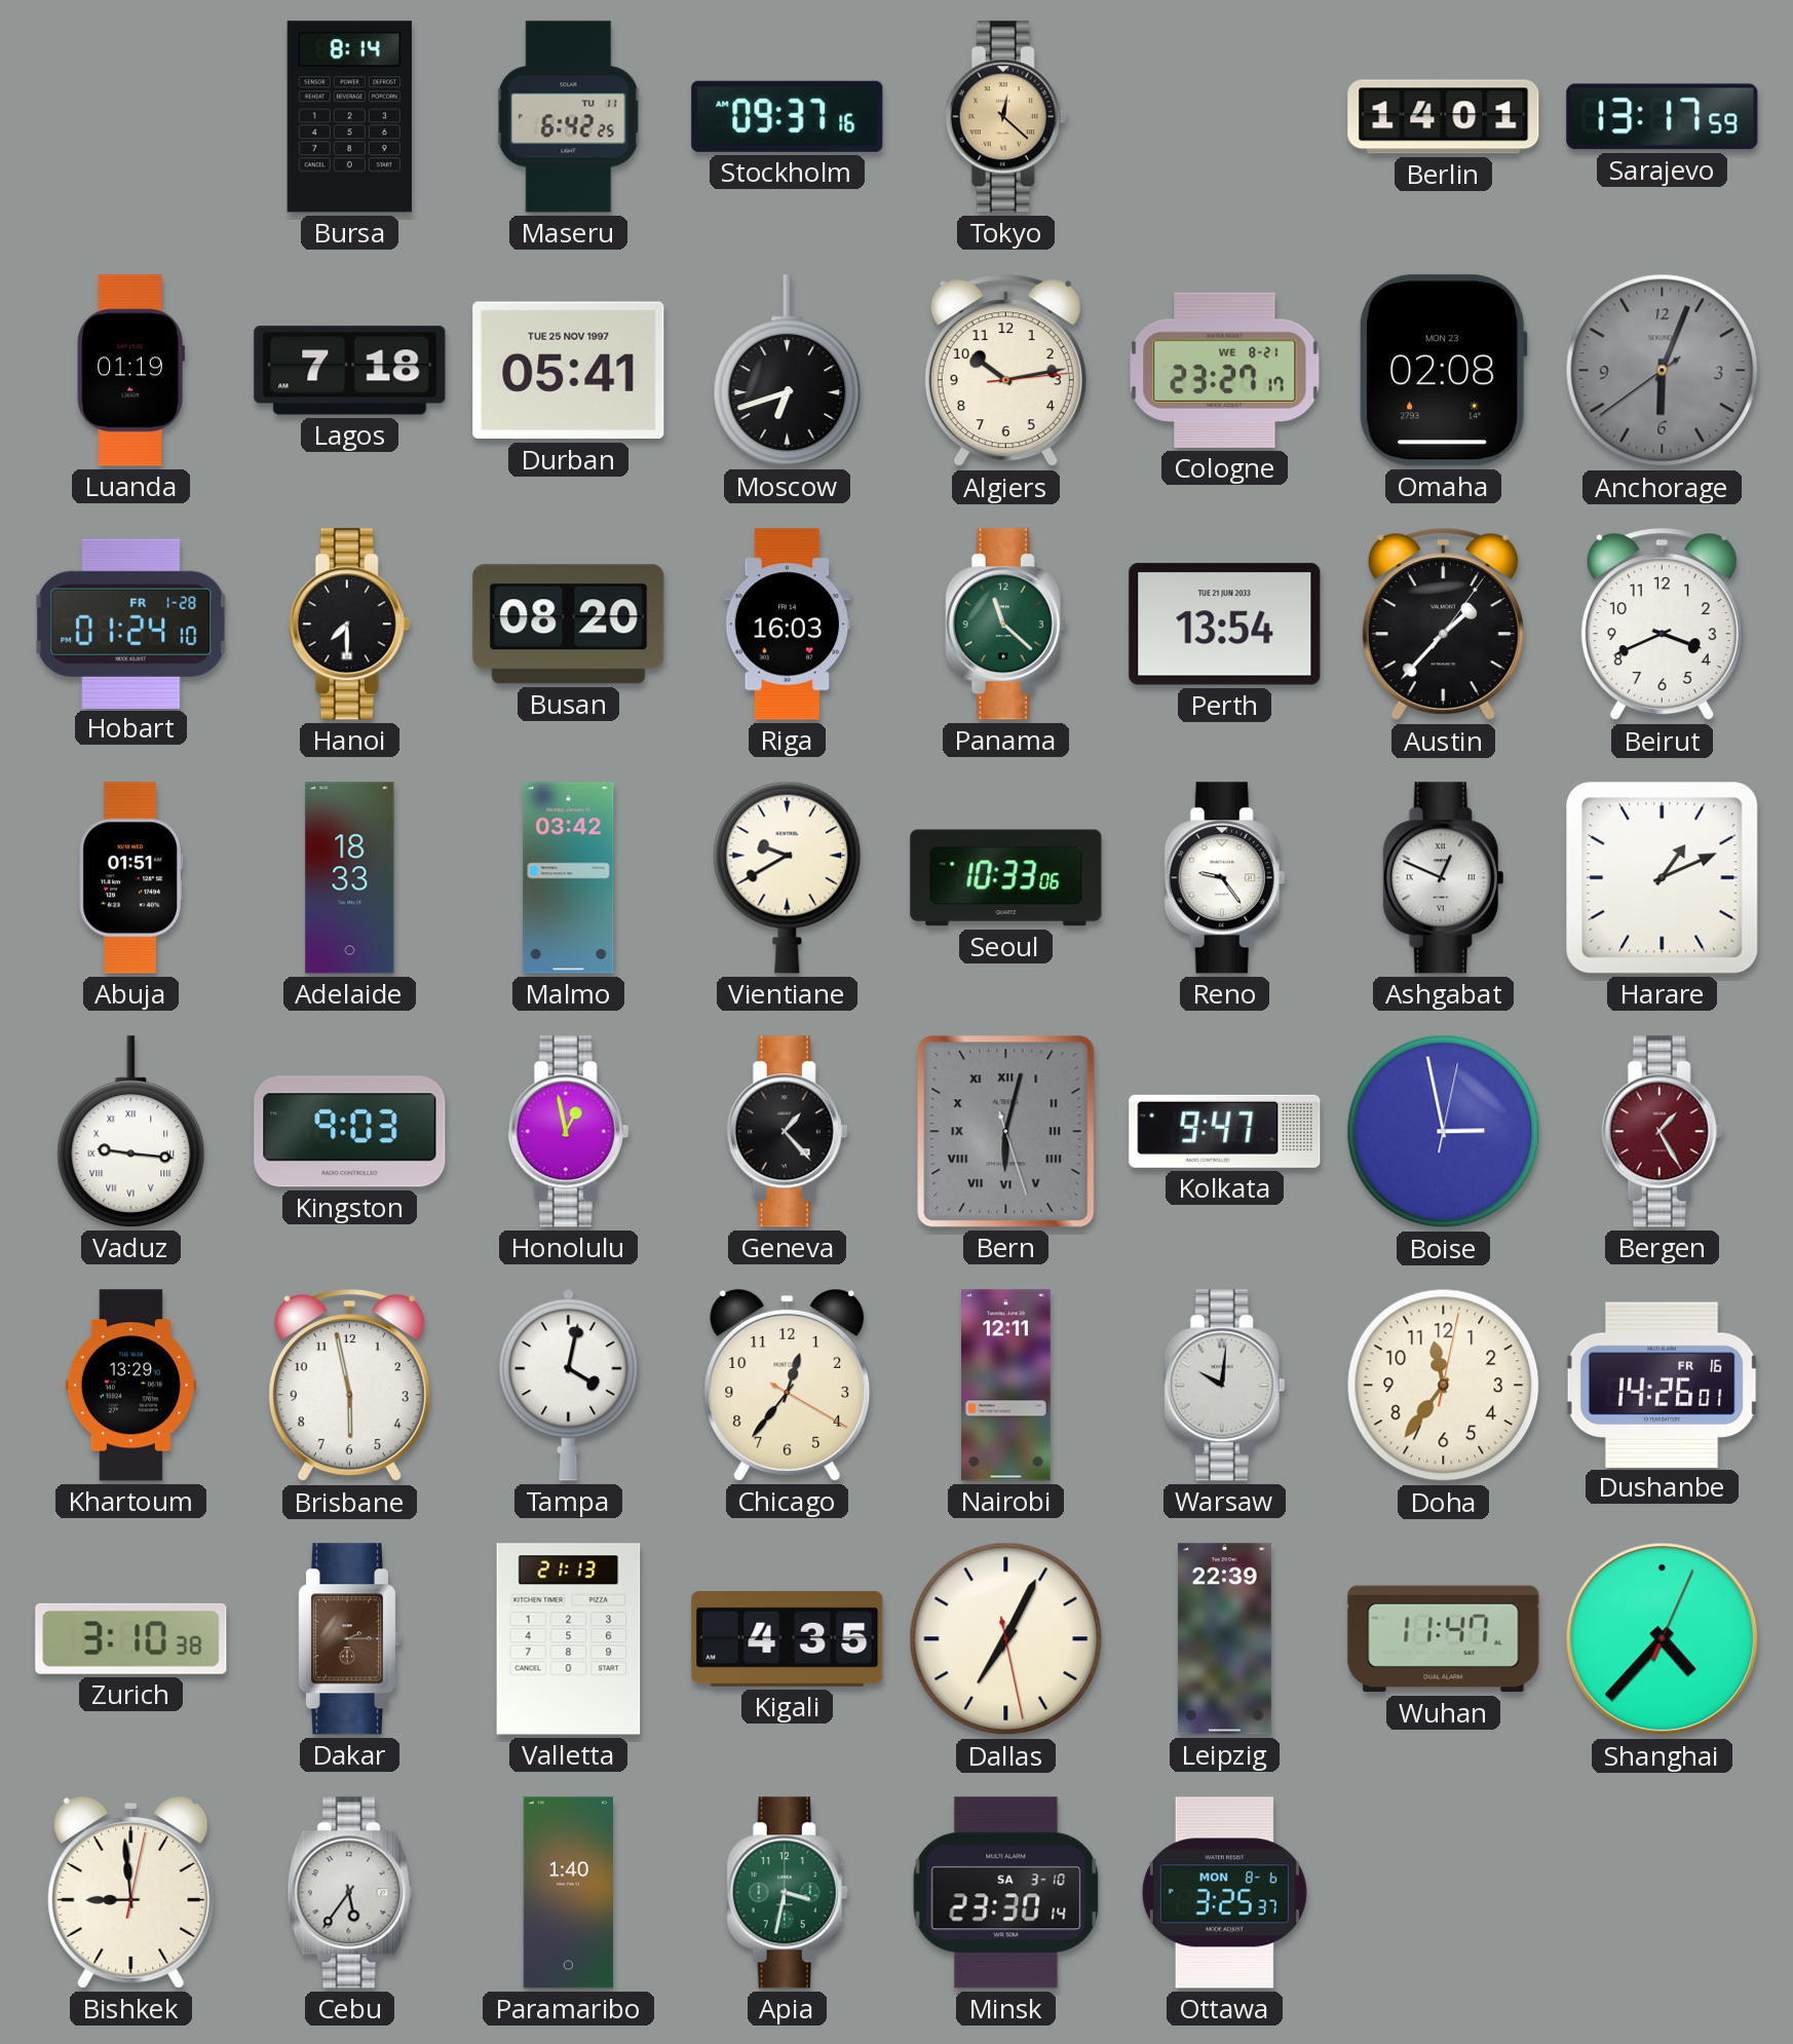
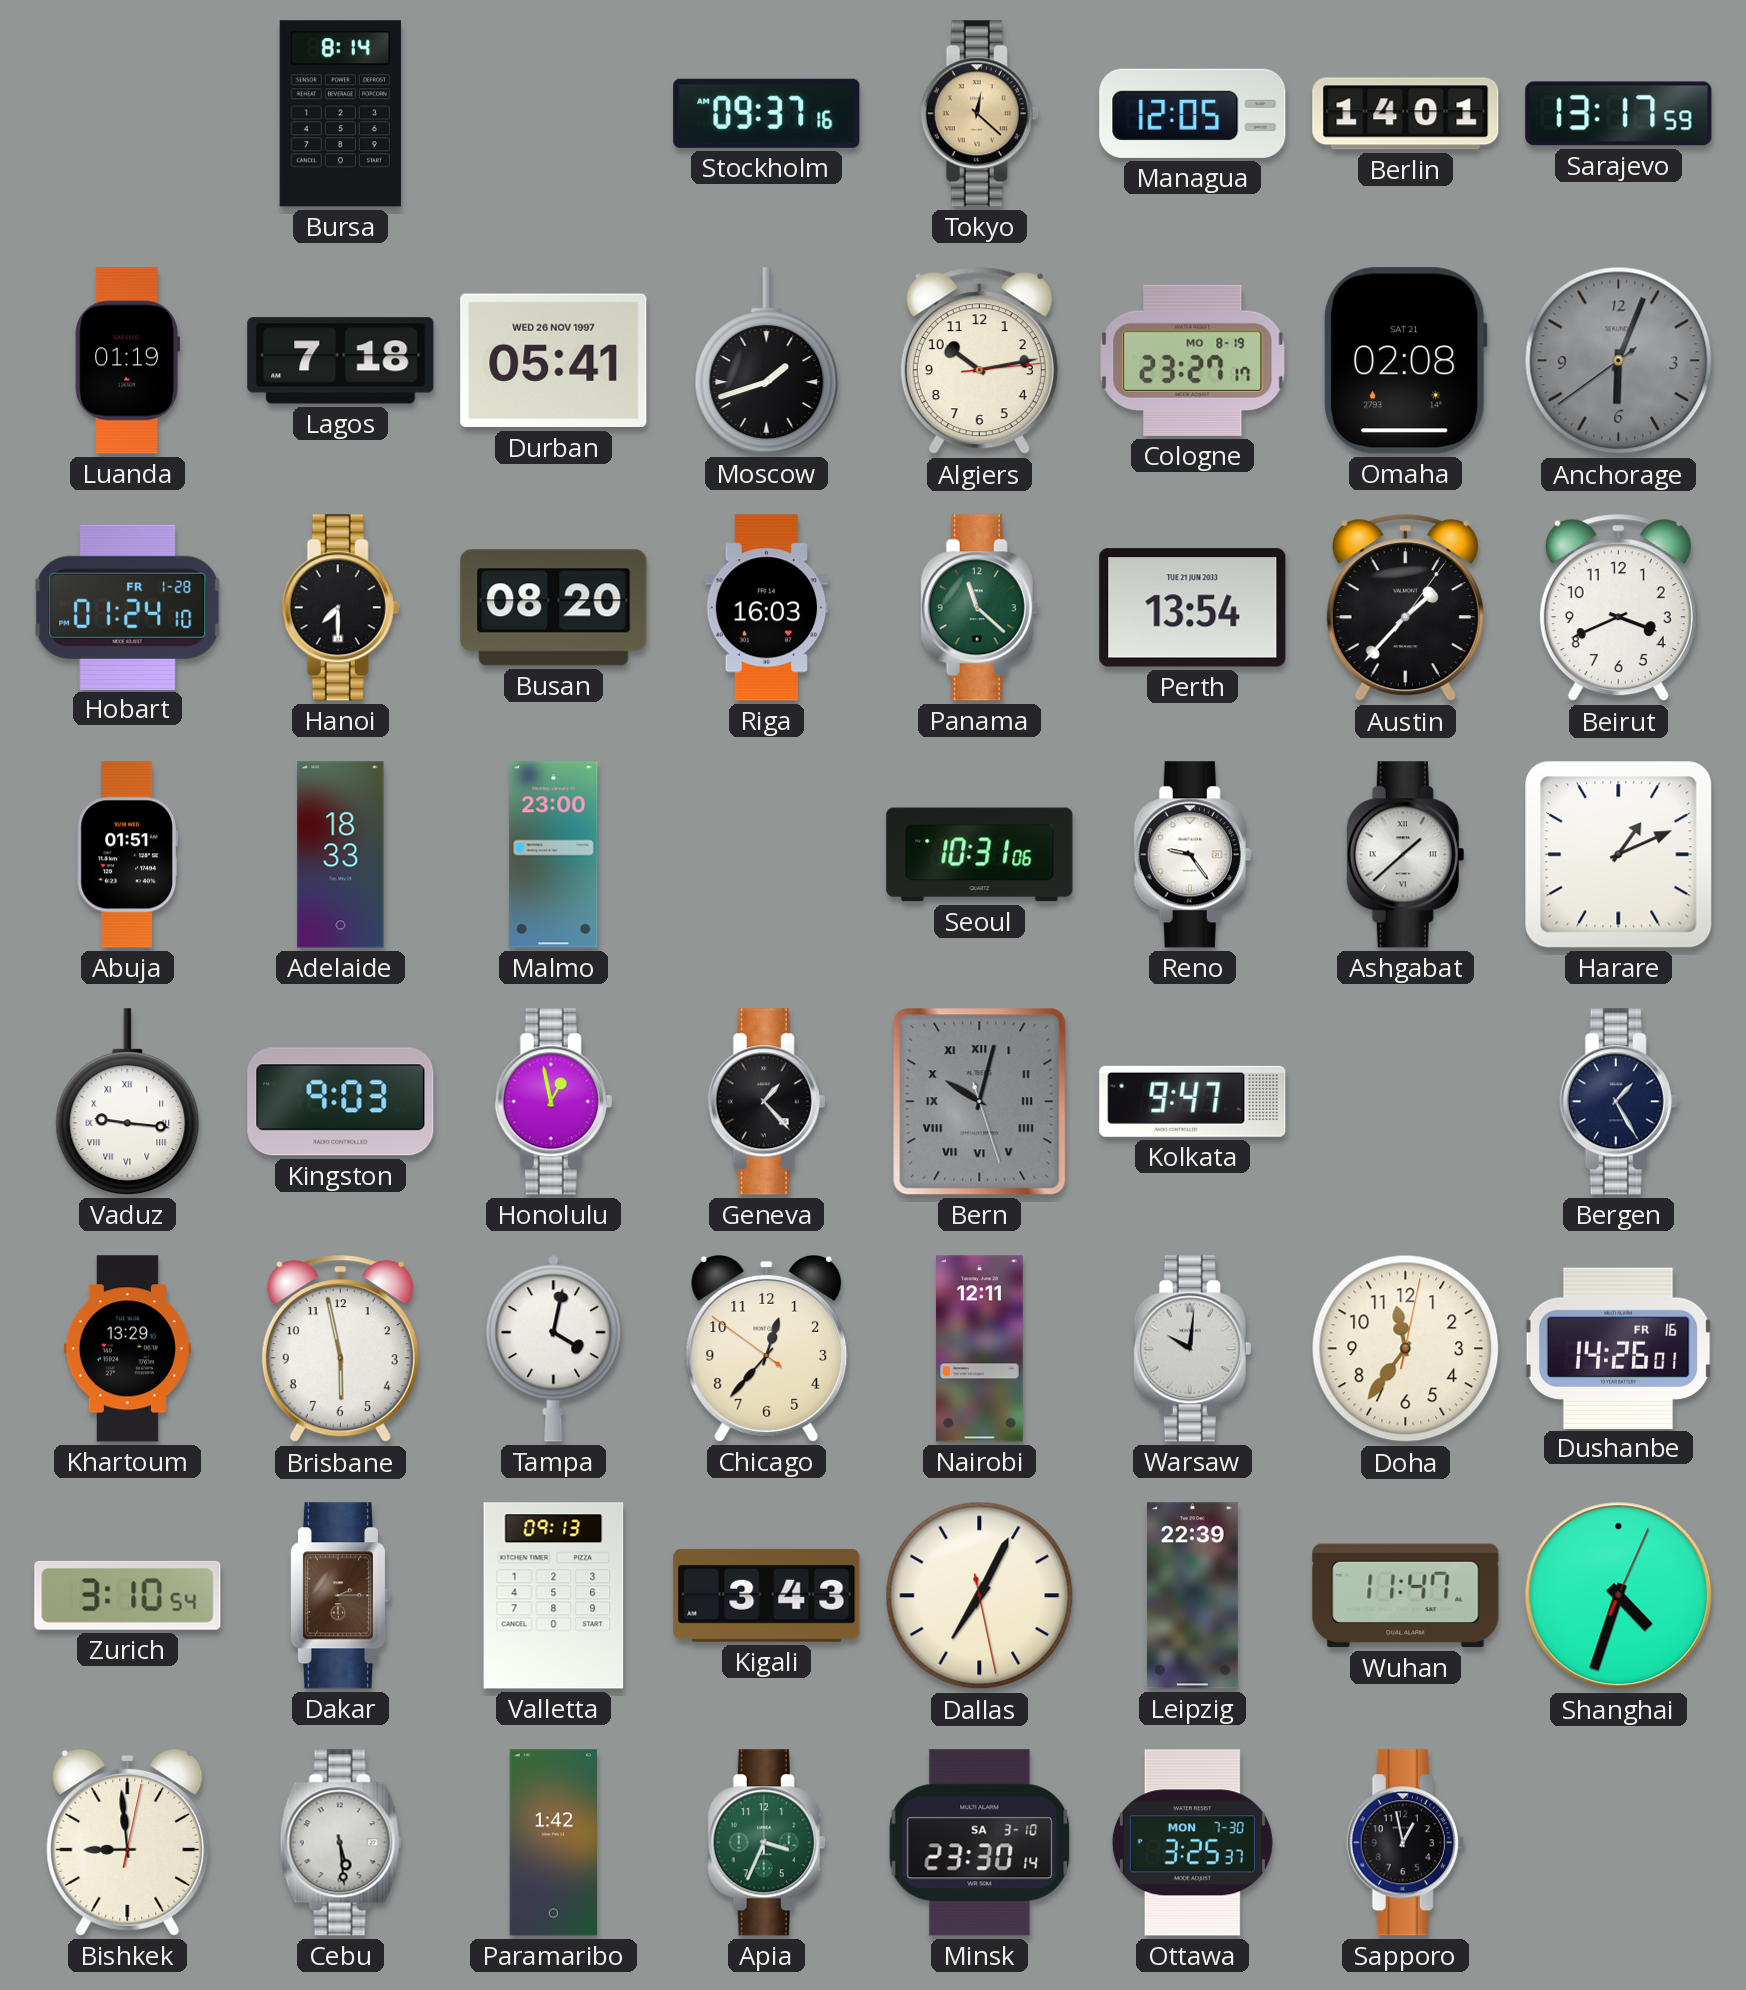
Maseru: 6:42 -> none (569, 117)
Managua: none -> 12:05 (1193, 113)
Durban date: TUE 25 NOV 1997 -> WED 26 NOV 1997 (554, 361)
Moscow: 6:42 -> 1:42 (767, 361)
Cologne date: WE 8-21 -> MO 8-19 (1193, 360)
Omaha date: MON 23 -> SAT 21 (1405, 361)
Malmo: 03:42 -> 23:00 (554, 855)
Vientiane: 9:40 -> none (788, 877)
Seoul: 10:33 -> 10:31 (980, 855)
Ashgabat: 12:49 -> 1:38 (1406, 855)
Bern: 6:02 -> 10:02 (980, 1102)
Boise: 2:58 -> none (1444, 1132)
Bergen dial: burgundy -> navy (1619, 1102)
Chicago: 12:36:20 -> 12:36:51 (767, 1348)
Zurich: 3:10:38 -> 3:10:54 (128, 1595)
Valletta: 21:13 -> 09:13 (554, 1596)
Kigali: 4:35 -> 3:43 (767, 1595)
Shanghai: 4:37 -> 4:33 (1619, 1596)
Cebu: 5:36 -> 5:29 (341, 1843)
Paramaribo: 1:40 -> 1:42 (553, 1843)
Apia: 3:32 -> 3:34 (767, 1843)
Ottawa date: MON 8-6 -> MON 7-30 (1192, 1843)
Sapporo: none -> 12:58 (1406, 1843)
